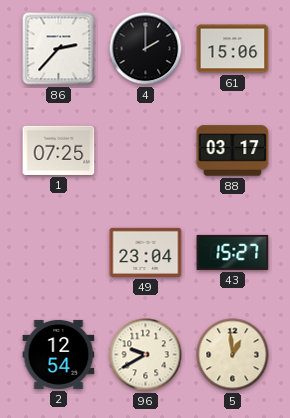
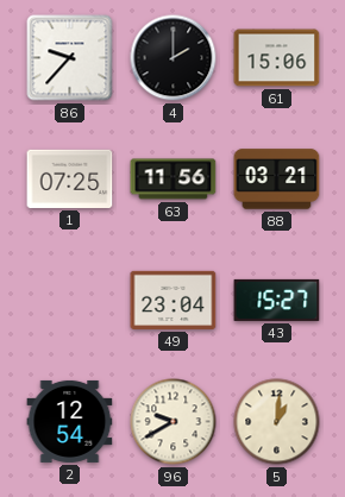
86: 2:37 -> 9:37 (70, 58)
63: none -> 11:56 (174, 180)
88: 03:17 -> 03:21 (277, 180)
5: 12:59 -> 1:01 (277, 422)
